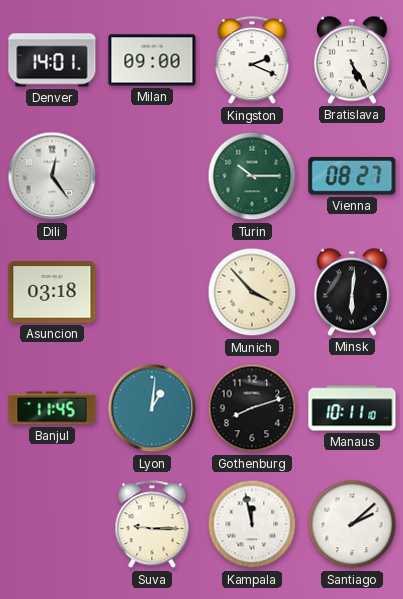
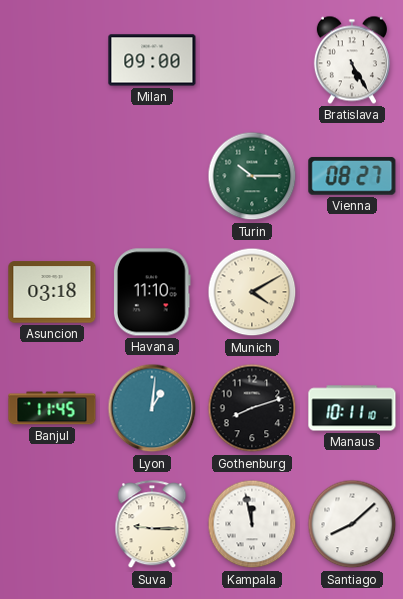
Denver: 14:01 -> none (52, 60)
Kingston: 2:19 -> none (252, 61)
Dili: 12:24 -> none (52, 176)
Havana: none -> 11:10 (152, 292)
Munich: 3:53 -> 4:10 (252, 292)
Minsk: 6:01 -> none (352, 292)
Santiago: 2:08 -> 8:08 (352, 524)
